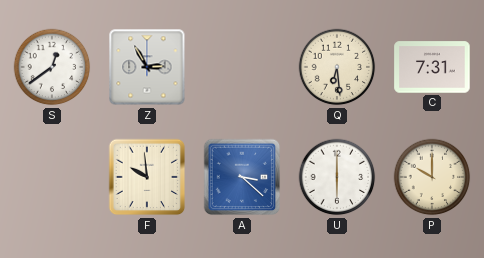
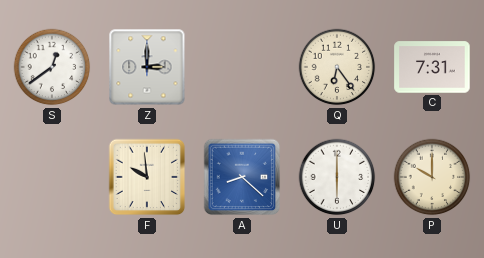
Z: 2:55 -> 3:00 (147, 67)
Q: 6:29 -> 6:24 (337, 67)
A: 3:22 -> 8:22 (242, 177)
